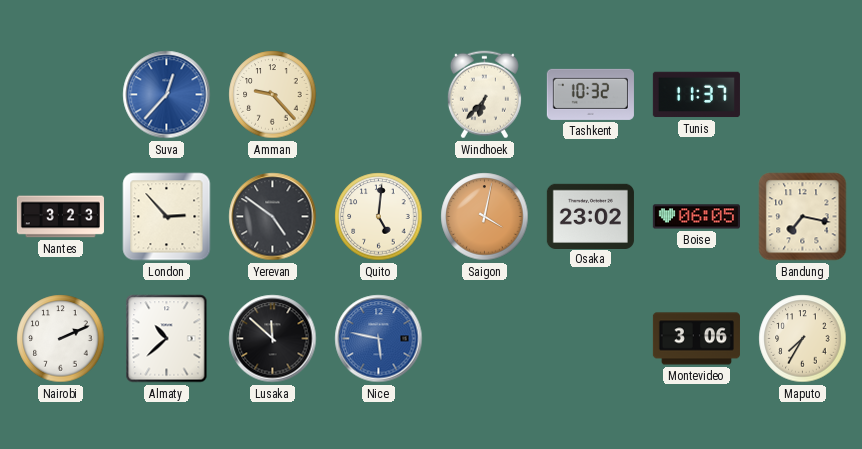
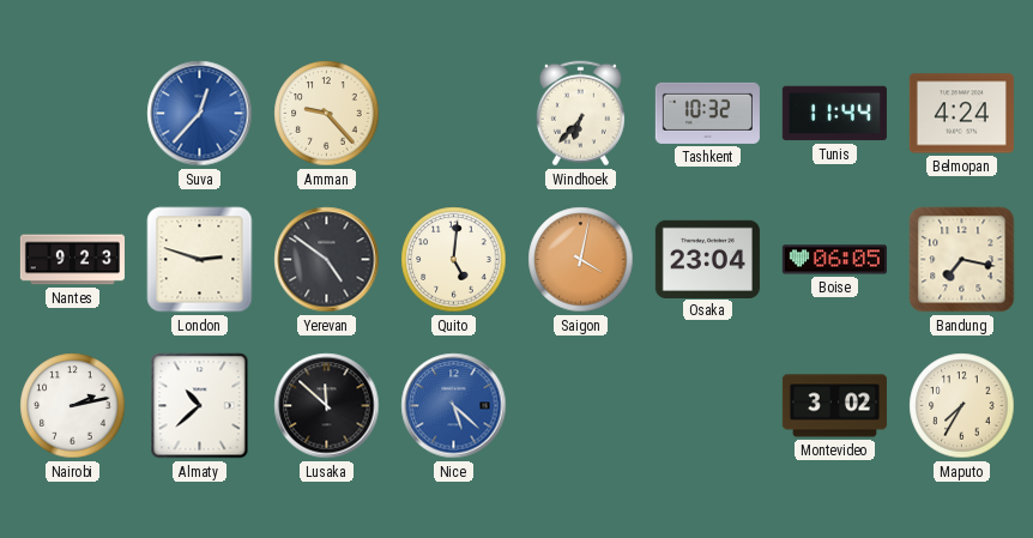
Tunis: 11:37 -> 11:44 (834, 114)
Belmopan: none -> 4:24 (961, 114)
Nantes: 3:23 -> 9:23 (72, 260)
London: 2:53 -> 2:48 (200, 260)
Osaka: 23:02 -> 23:04 (707, 259)
Nairobi: 2:11 -> 2:13 (73, 406)
Nice: 5:47 -> 5:22 (454, 406)
Montevideo: 3:06 -> 3:02 (834, 406)
